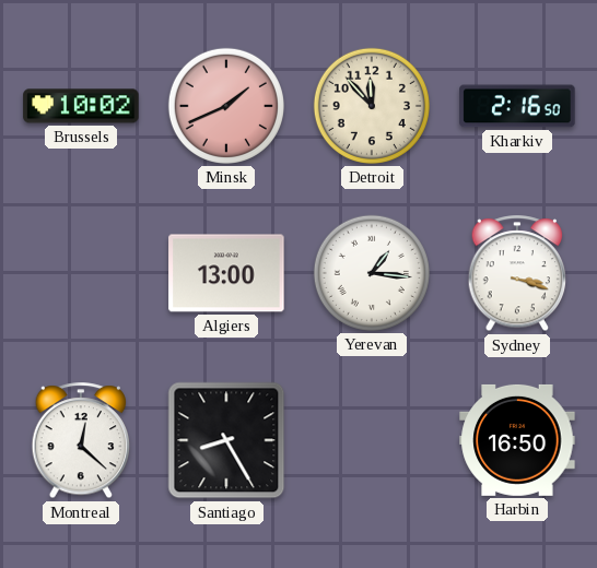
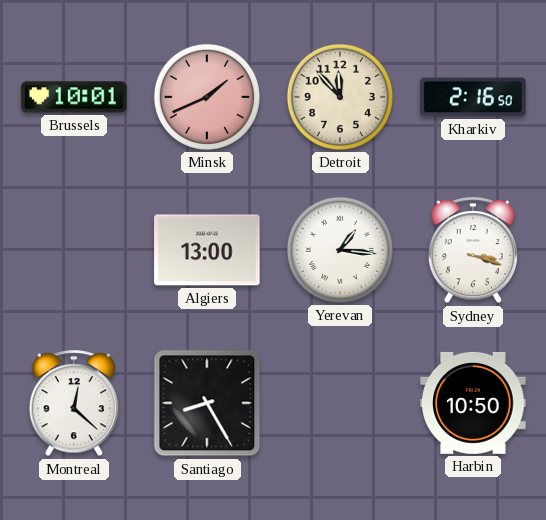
Brussels: 10:02 -> 10:01 (74, 97)
Harbin: 16:50 -> 10:50 (473, 403)
